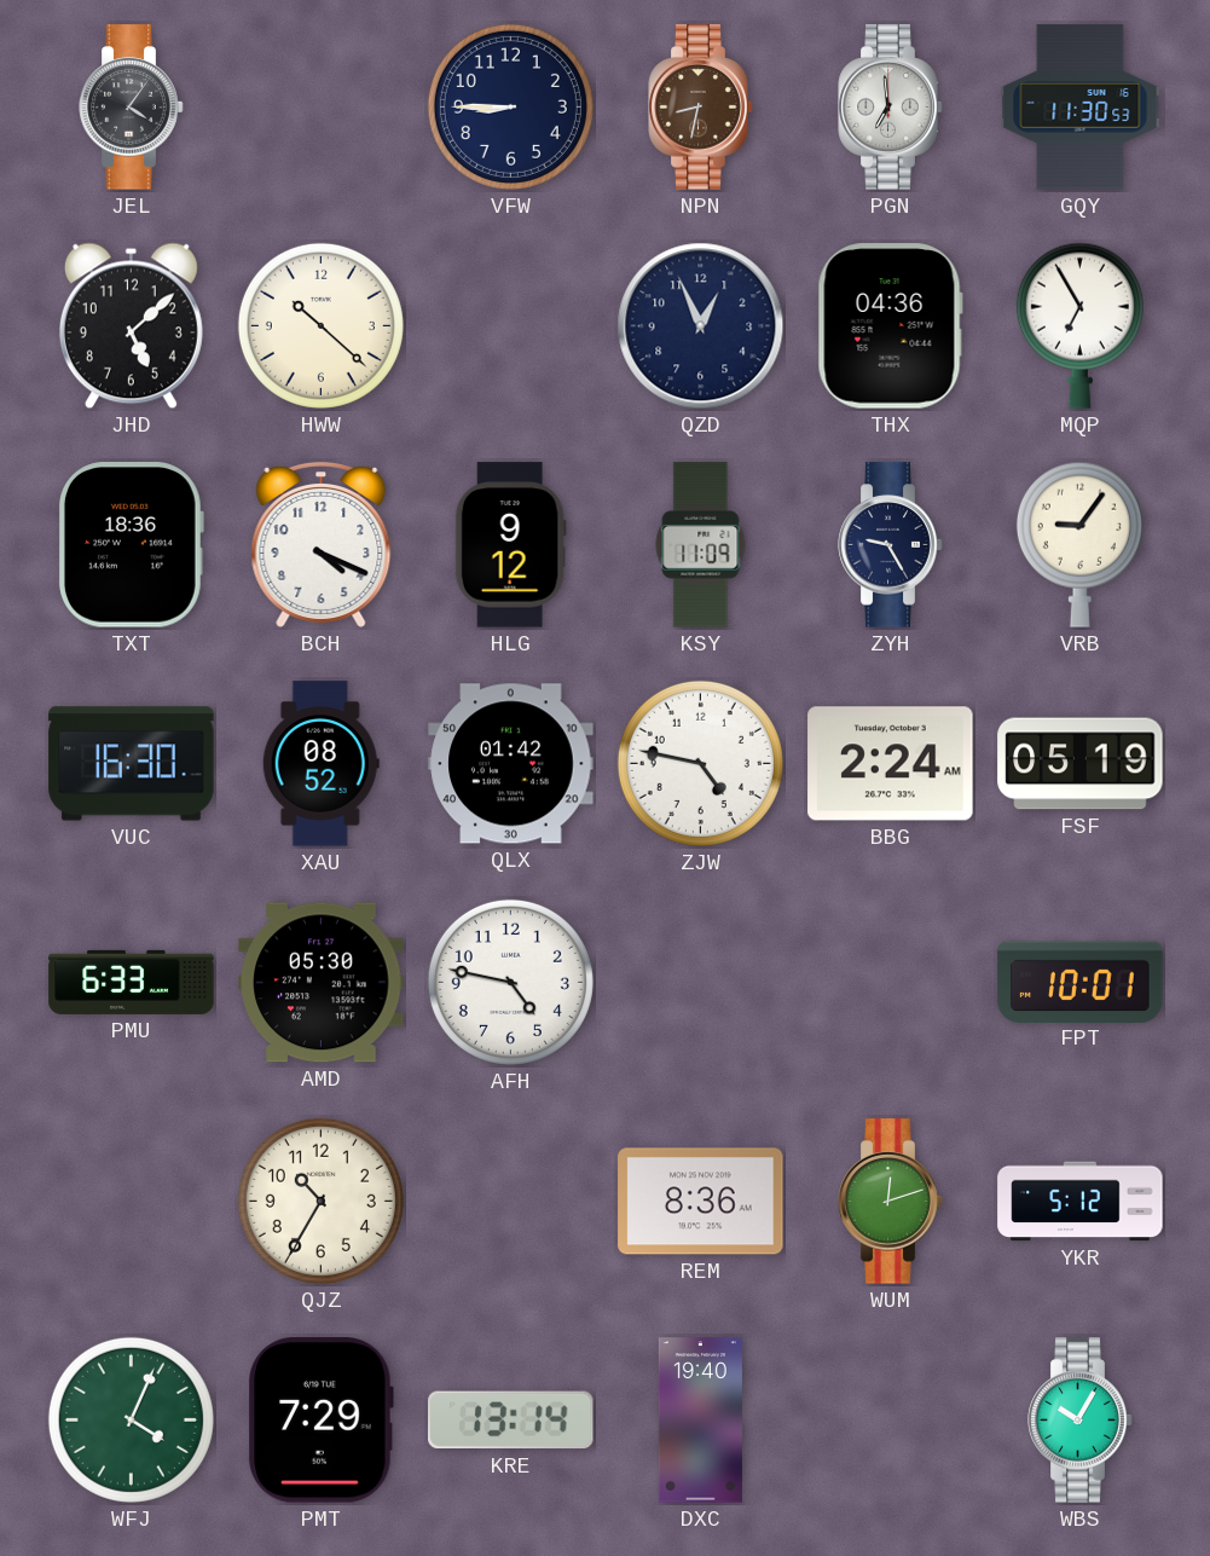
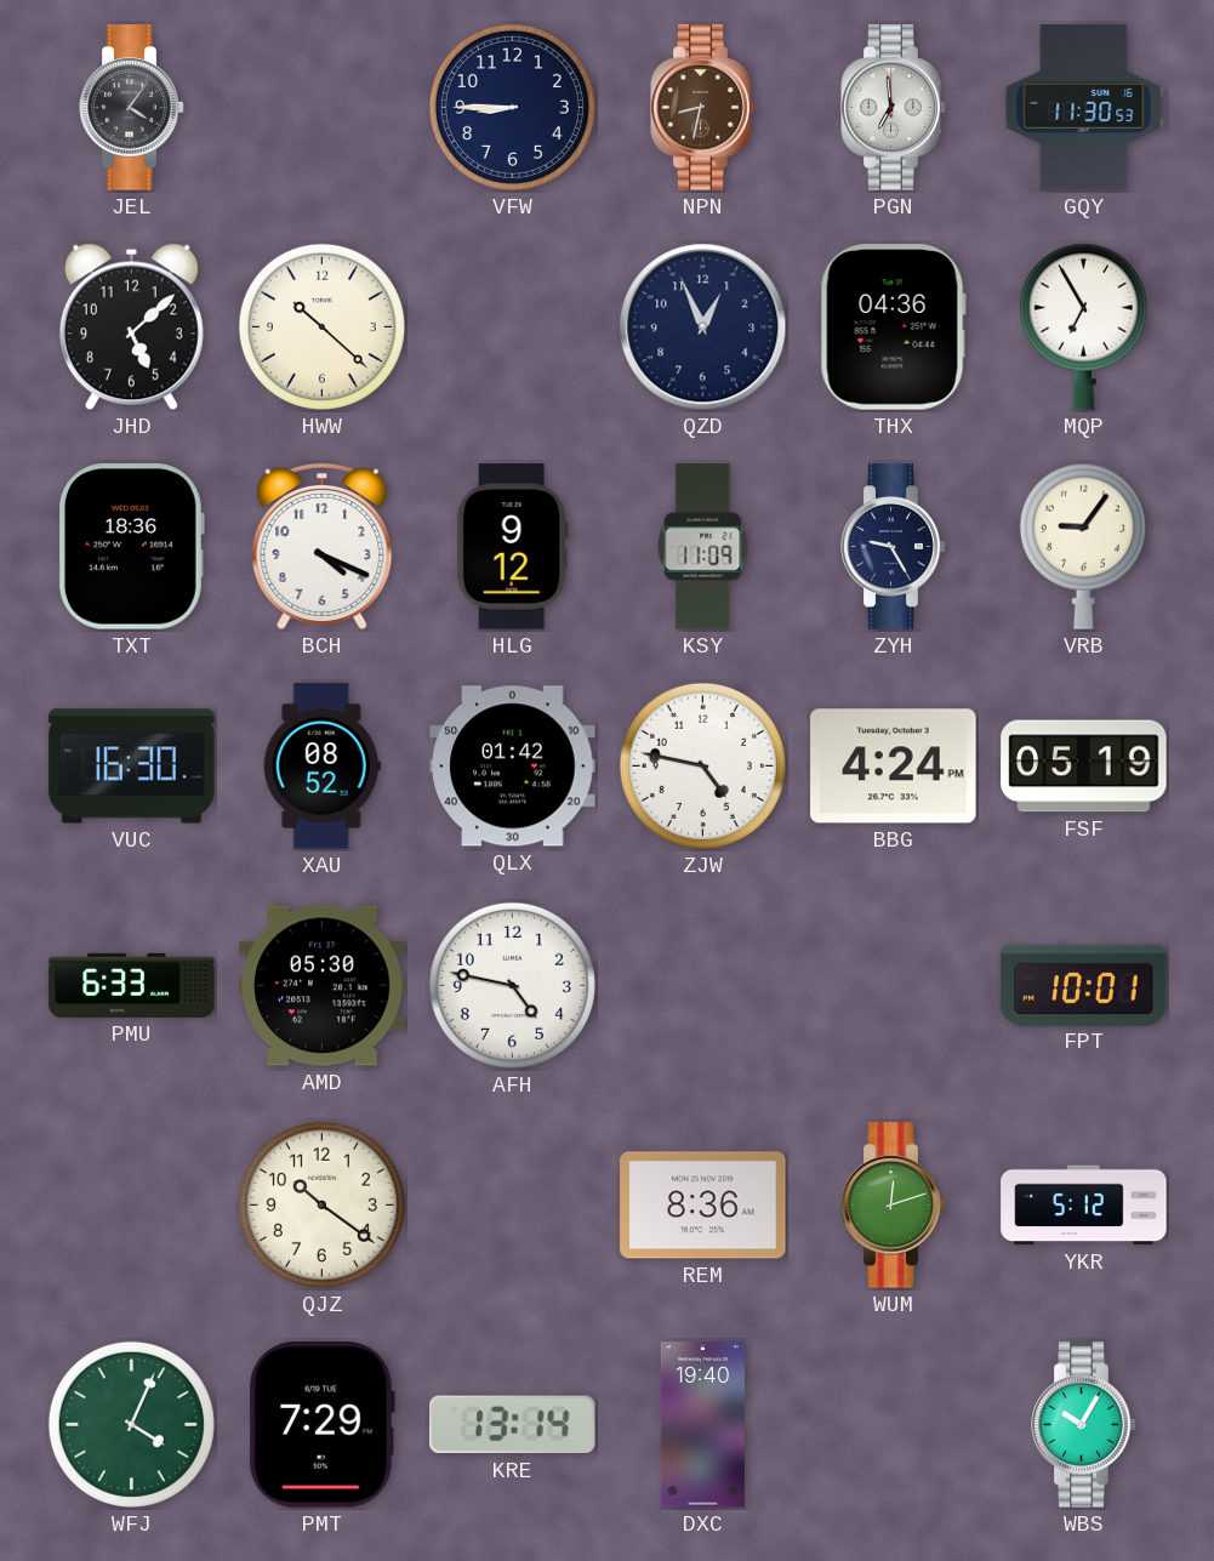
BBG: 2:24 -> 4:24 (894, 767)
QJZ: 10:35 -> 10:21 (321, 1204)
